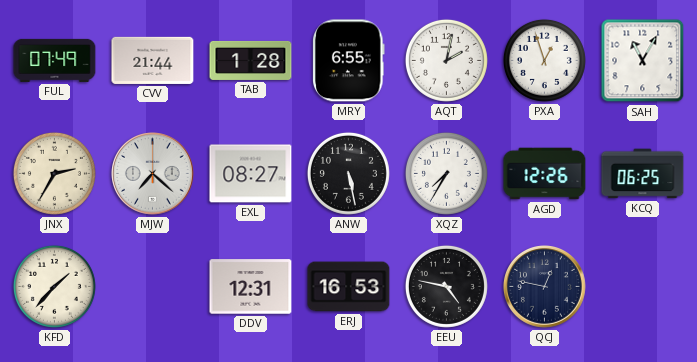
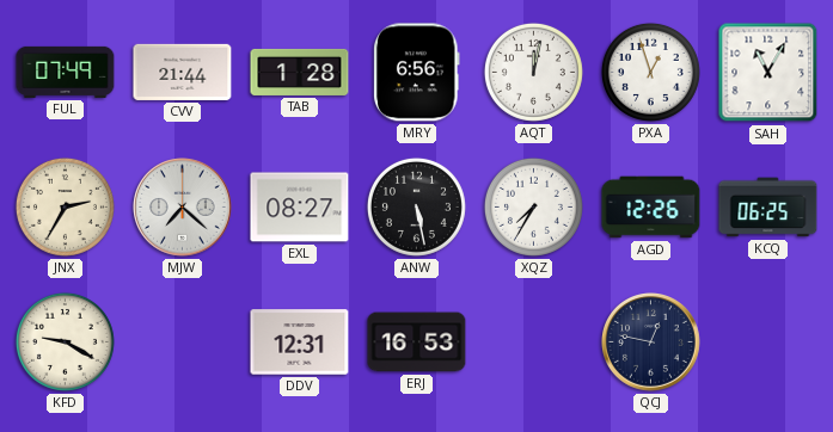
MRY: 6:55 -> 6:56 (417, 73)
AQT: 2:02 -> 12:02 (533, 72)
KFD: 1:37 -> 9:20 (65, 341)
EEU: 4:47 -> none (446, 286)
